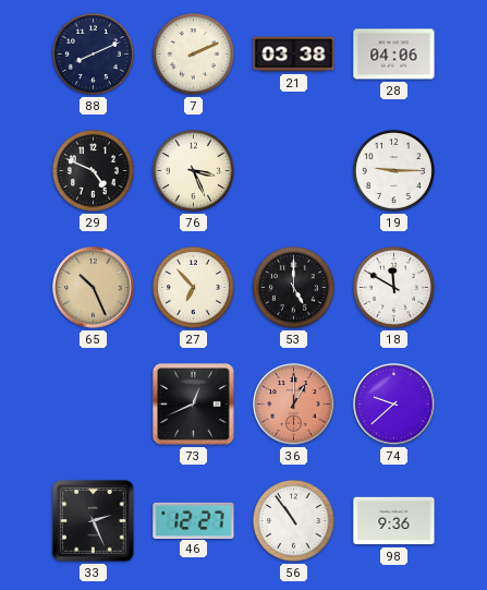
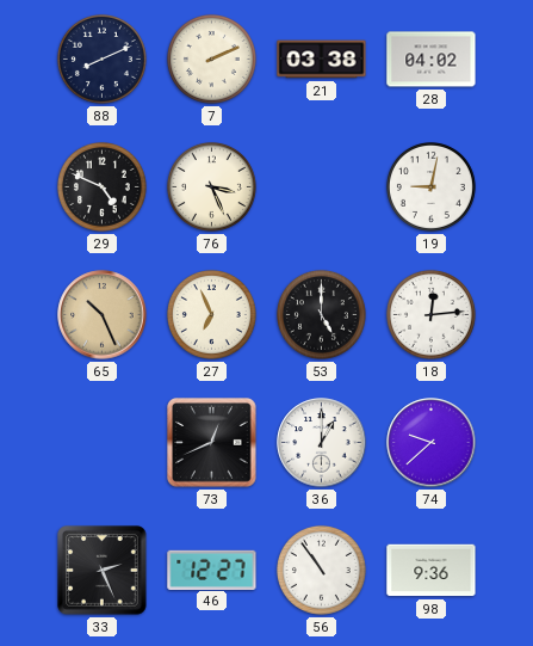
28: 04:06 -> 04:02 (432, 60)
19: 9:15 -> 9:02 (430, 186)
27: 6:53 -> 6:56 (211, 314)
18: 11:50 -> 12:14 (430, 314)
36 dial: salmon -> white (322, 443)
